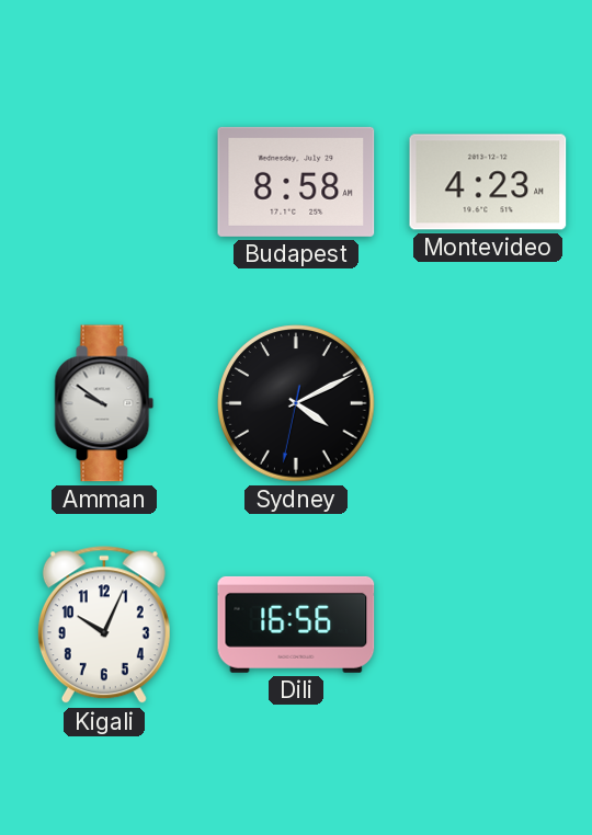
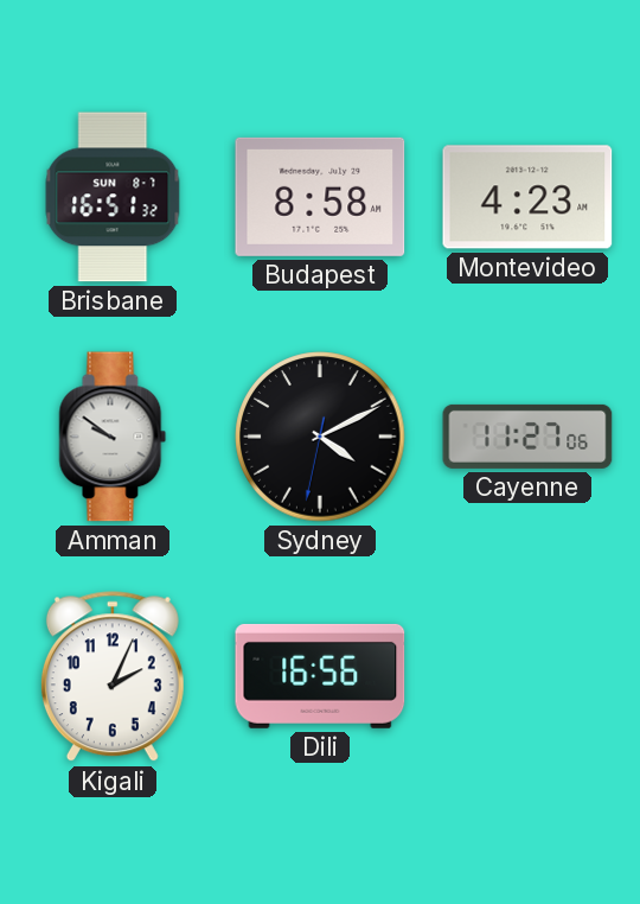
Brisbane: none -> 16:51 (113, 197)
Cayenne: none -> 11:27 (527, 437)
Kigali: 10:04 -> 2:04 (113, 677)
